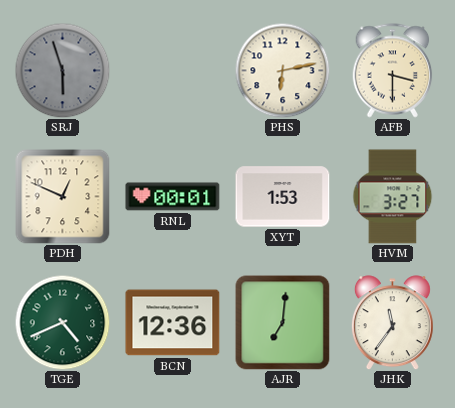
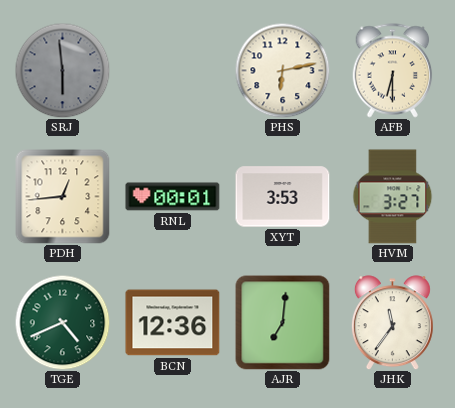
SRJ: 5:57 -> 5:59 (62, 70)
AFB: 3:30 -> 6:30 (393, 71)
PDH: 12:49 -> 12:44 (63, 197)
XYT: 1:53 -> 3:53 (283, 197)
